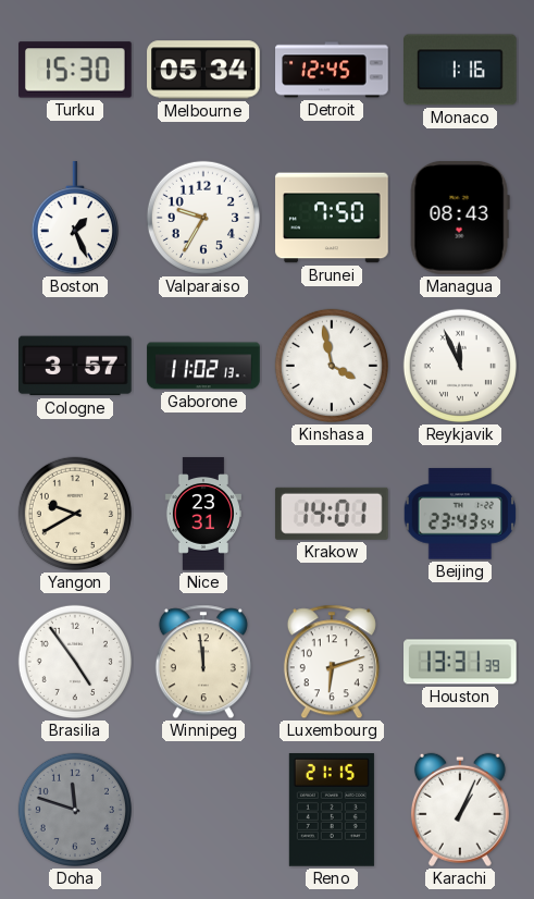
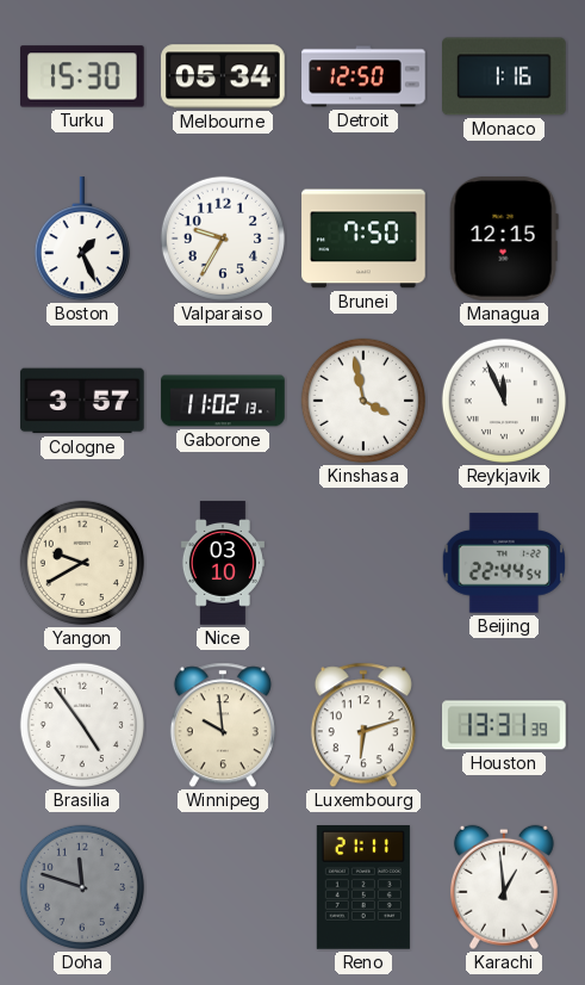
Detroit: 12:45 -> 12:50 (363, 76)
Managua: 08:43 -> 12:15 (504, 238)
Nice: 23:31 -> 03:10 (223, 563)
Krakow: 14:01 -> none (332, 514)
Beijing: 23:43 -> 22:44 (503, 563)
Winnipeg: 11:59 -> 9:59 (223, 725)
Reno: 21:15 -> 21:11 (363, 888)
Karachi: 1:04 -> 12:59 (504, 887)
